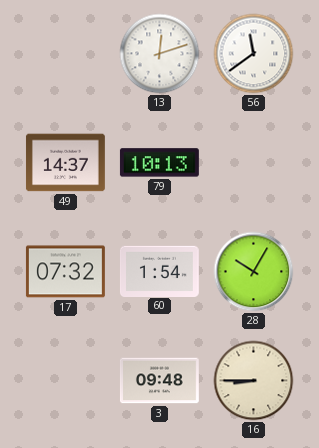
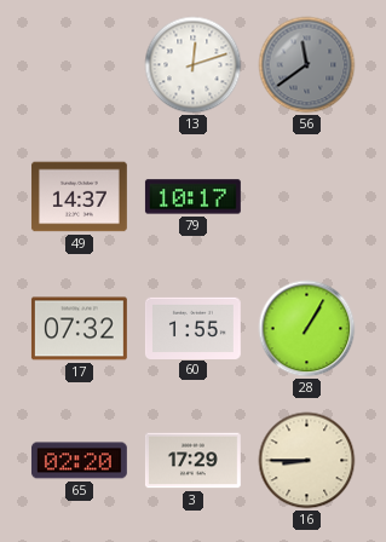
56 dial: white -> grey (307, 65)
79: 10:13 -> 10:17 (192, 197)
60: 1:54 -> 1:55 (192, 328)
28: 10:05 -> 1:05 (307, 329)
65: none -> 02:20 (79, 461)
3: 09:48 -> 17:29 (192, 461)
